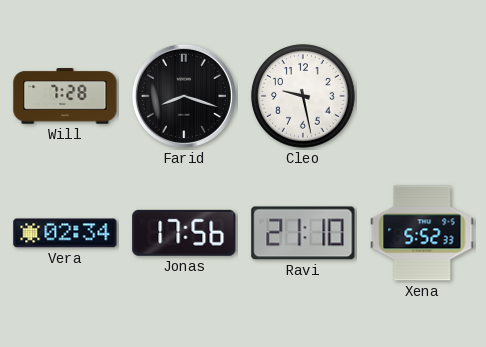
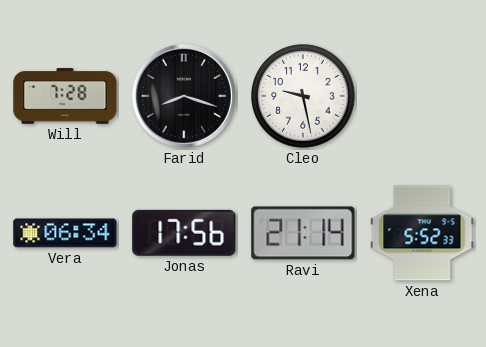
Vera: 02:34 -> 06:34 (65, 233)
Ravi: 21:10 -> 21:14 (303, 233)
